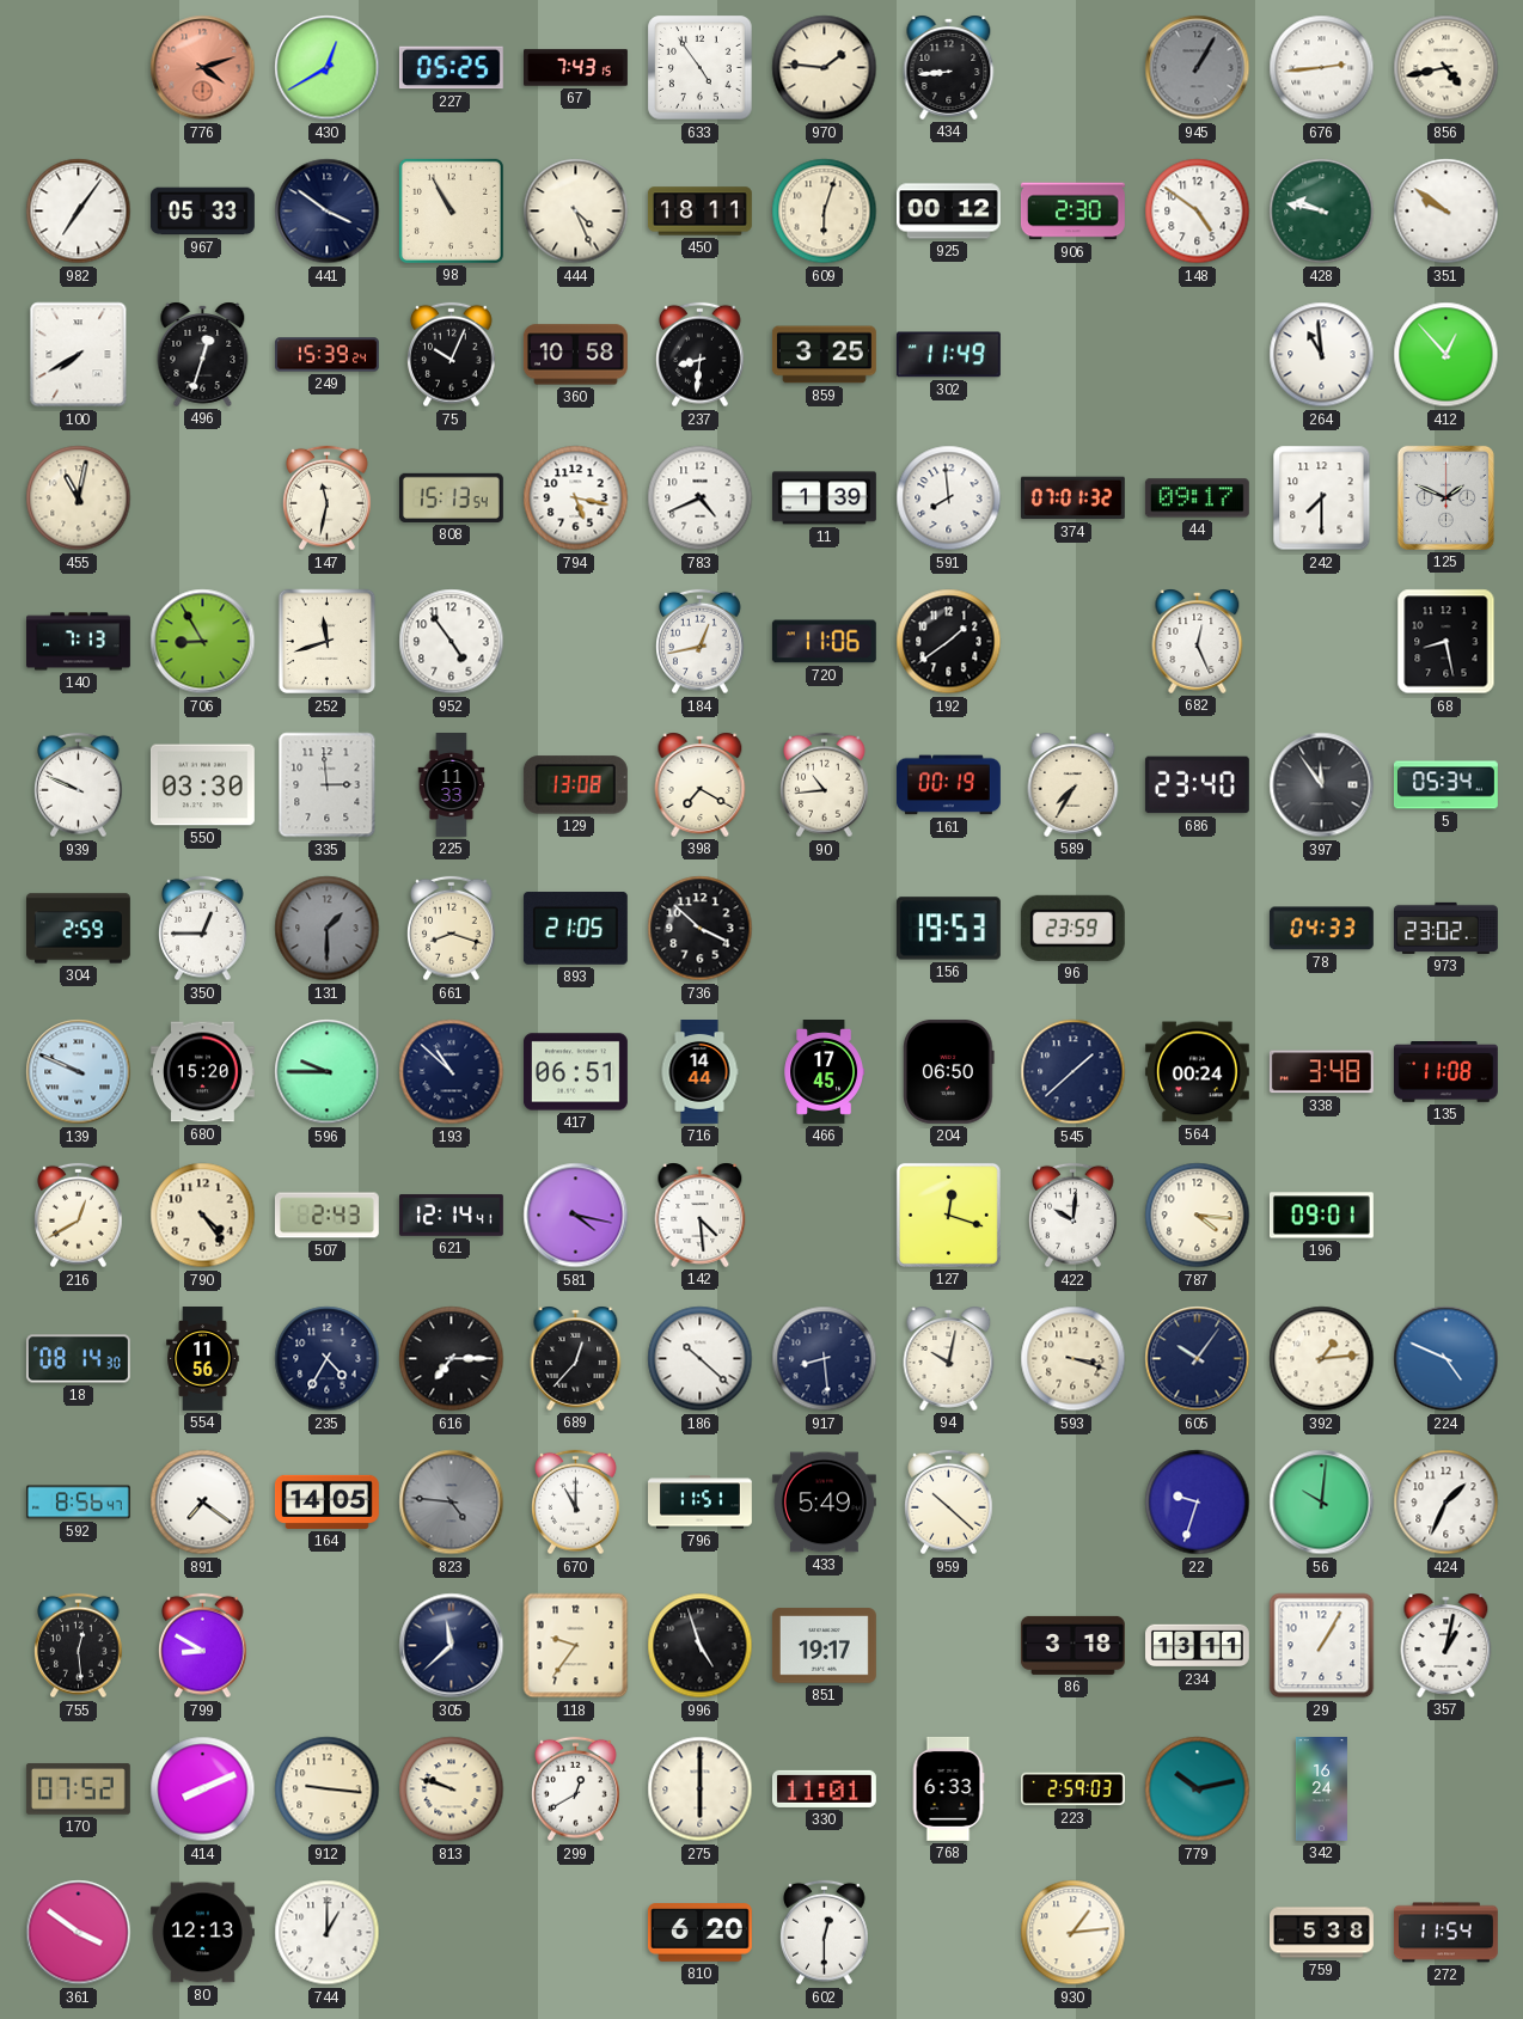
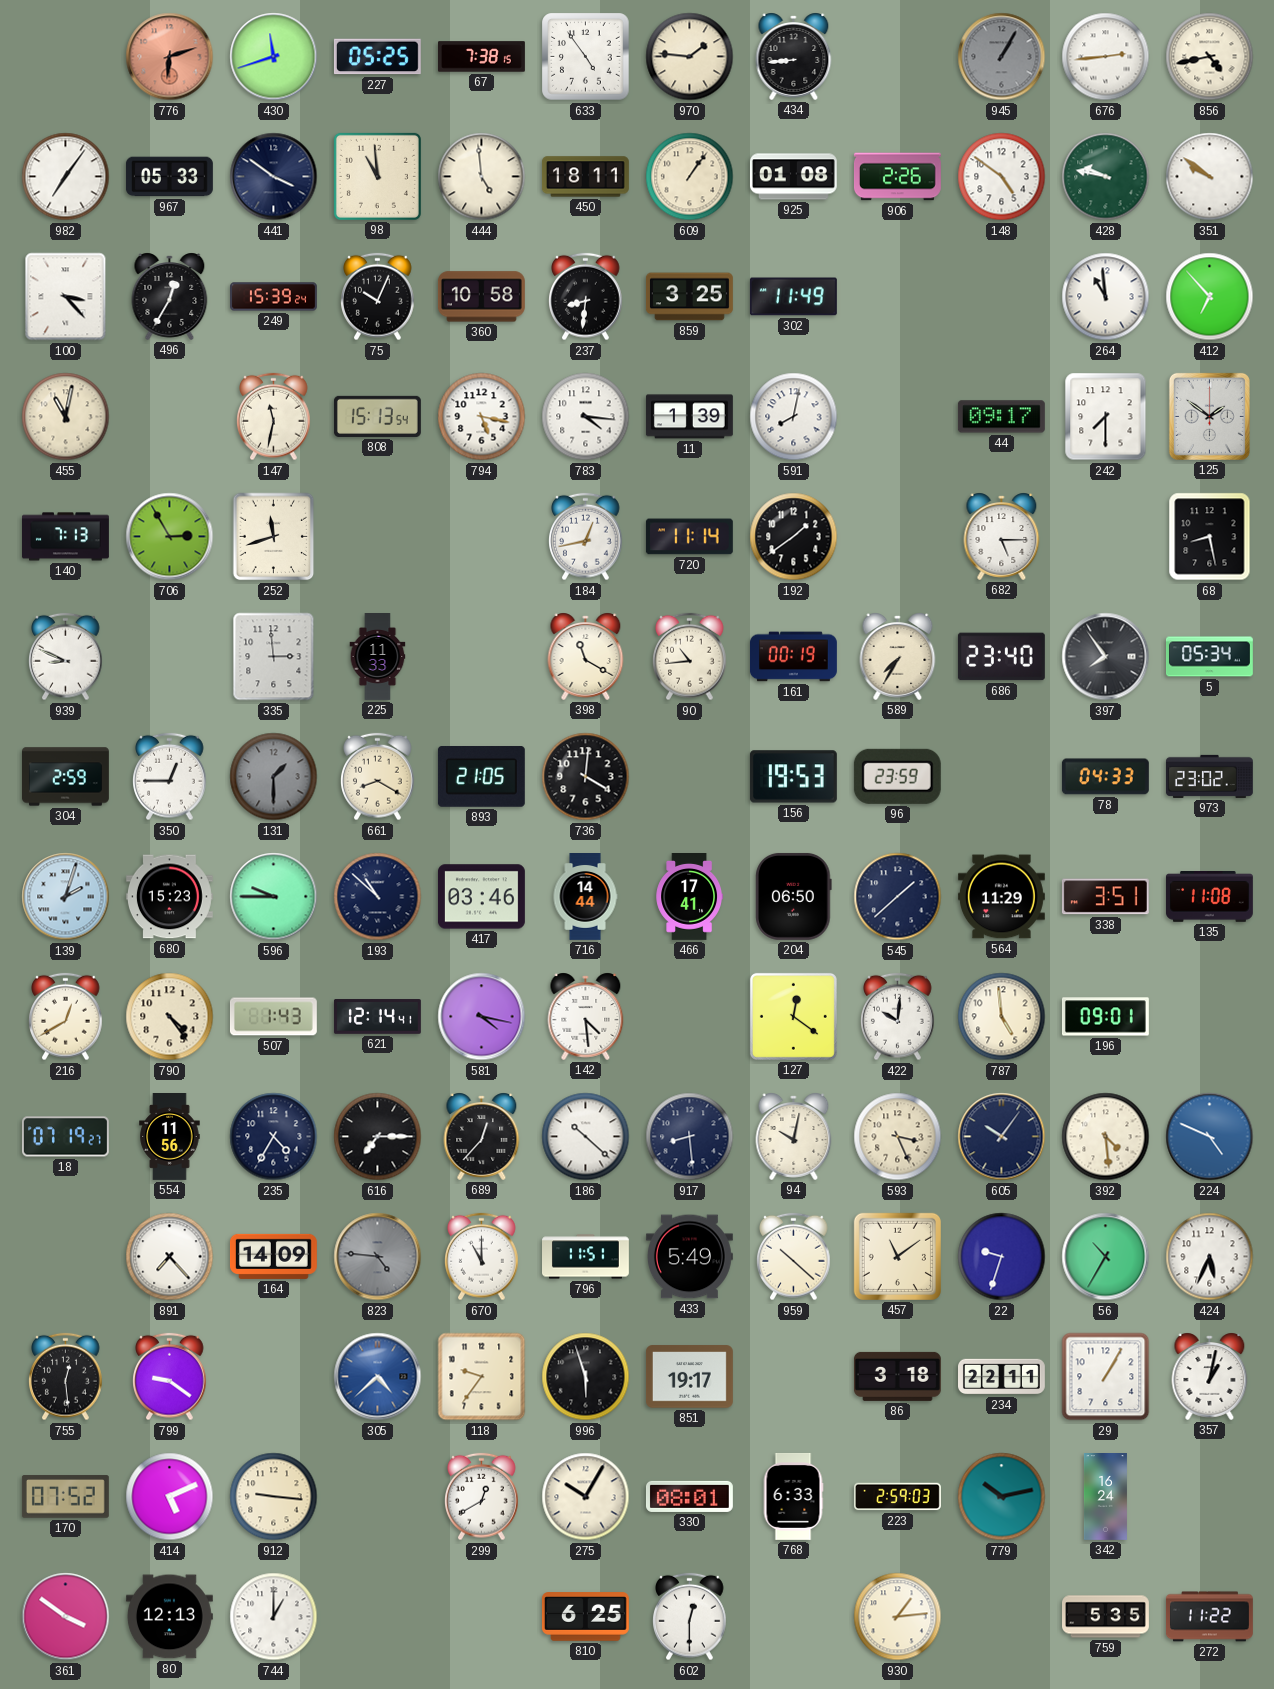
776: 4:12 -> 6:12 (170, 57)
430: 12:40 -> 11:42 (274, 57)
67: 7:43 -> 7:38 (482, 57)
98: 10:55 -> 10:59 (377, 176)
444: 4:26 -> 4:59 (482, 177)
609: 6:03 -> 1:06 (690, 177)
925: 00:12 -> 01:08 (793, 177)
906: 2:30 -> 2:26 (897, 177)
100: 7:40 -> 3:23 (66, 297)
496: 12:33 -> 12:35 (170, 296)
412: 12:53 -> 6:53 (1210, 297)
783: 4:41 -> 4:16 (586, 417)
591: 7:59 -> 8:02 (794, 417)
374: 07:01 -> none (1072, 498)
125: 1:49 -> 1:51 (1209, 416)
706: 8:55 -> 2:55 (170, 537)
952: 4:54 -> none (452, 642)
720: 11:06 -> 11:14 (689, 537)
682: 12:26 -> 5:15 (1002, 536)
939: 9:49 -> 8:49 (66, 657)
550: 03:30 -> none (202, 785)
129: 13:08 -> none (575, 785)
398: 7:20 -> 11:20 (586, 656)
397: 11:54 -> 7:54 (1106, 657)
661: 8:18 -> 8:20 (378, 777)
736: 3:52 -> 4:01 (586, 777)
139: 9:49 -> 2:03 (66, 897)
680: 15:20 -> 15:23 (169, 897)
417: 06:51 -> 03:46 (481, 897)
466: 17:45 -> 17:41 (689, 897)
564: 00:24 -> 11:29 (1001, 897)
338: 3:48 -> 3:51 (1105, 897)
507: 2:43 -> 1:43 (273, 1017)
127: 12:18 -> 12:21 (793, 1016)
787: 4:16 -> 4:59 (1002, 1017)
18: 08:14 -> 07:19 (65, 1137)
593: 3:18 -> 3:26 (898, 1137)
392: 1:14 -> 4:29 (1106, 1137)
592: 8:56 -> none (78, 1503)
891: 7:21 -> 7:23 (170, 1257)
164: 14:05 -> 14:09 (273, 1256)
457: none -> 11:09 (897, 1256)
56: 10:01 -> 10:35 (1106, 1257)
424: 1:34 -> 5:34 (1210, 1257)
799: 8:50 -> 9:21 (170, 1377)
305: 11:38 -> 4:38 (378, 1377)
305 dial: navy -> blue (378, 1377)
996: 4:57 -> 5:57 (586, 1377)
234: 13:11 -> 22:11 (1002, 1377)
414: 8:11 -> 5:11 (170, 1497)
813: 9:48 -> none (452, 1789)
275: 6:00 -> 10:05 (586, 1497)
330: 11:01 -> 08:01 (689, 1496)
810: 6:20 -> 6:25 (585, 1617)
759: 5:38 -> 5:35 (1106, 1617)
272: 11:54 -> 11:22 (1209, 1617)
